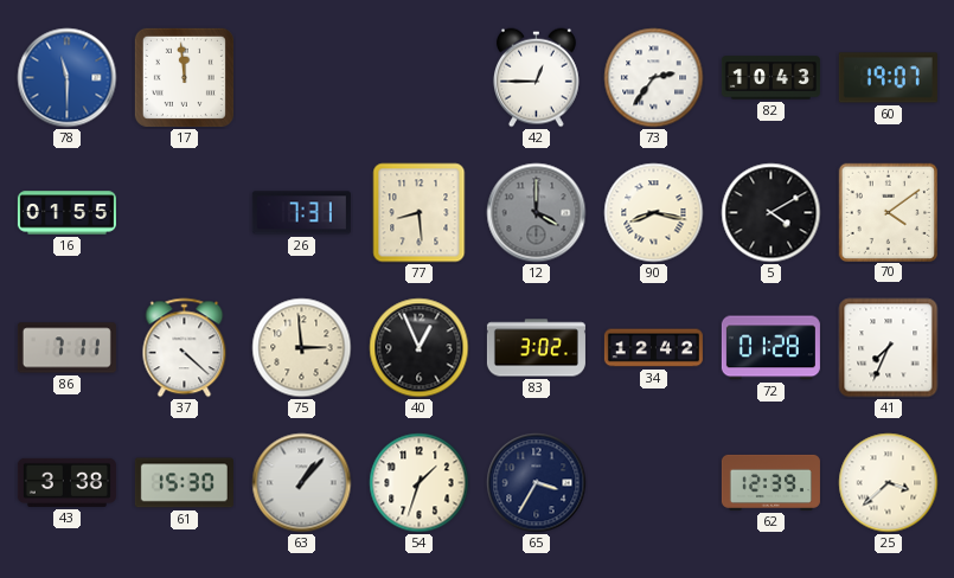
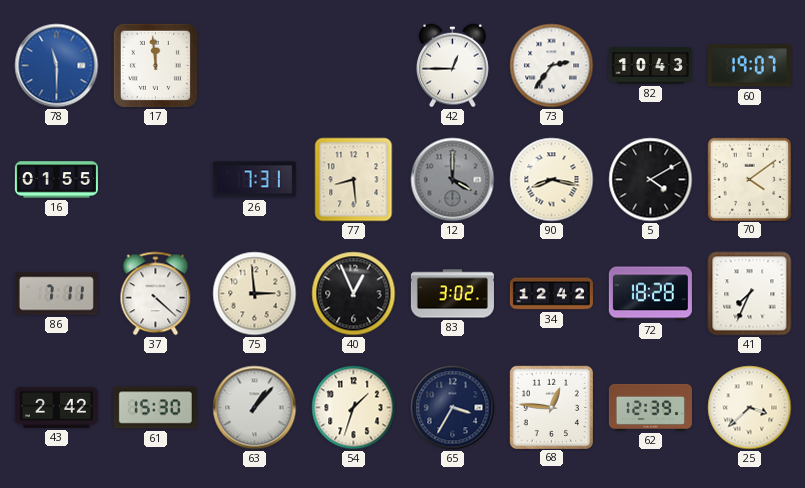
72: 01:28 -> 18:28 (650, 294)
43: 3:38 -> 2:42 (56, 407)
68: none -> 12:46 (551, 407)
